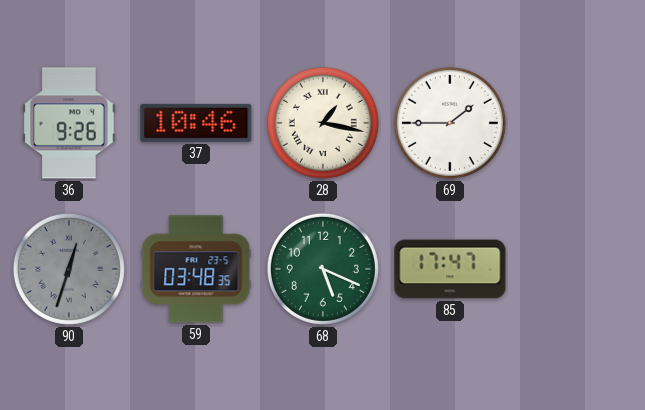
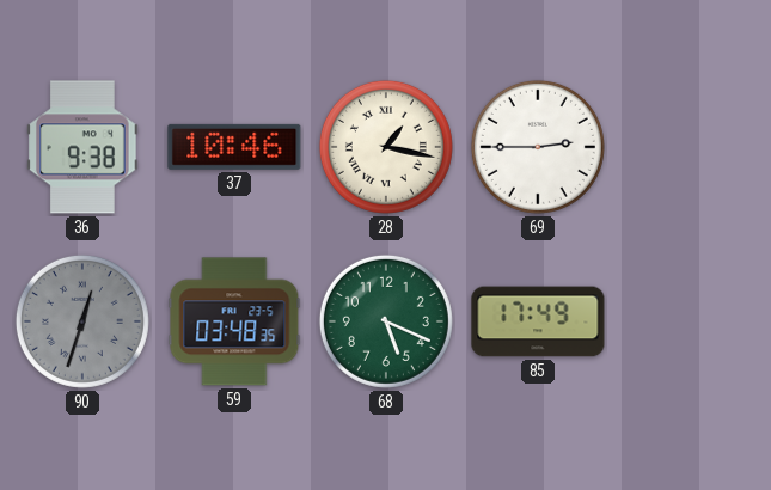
36: 9:26 -> 9:38 (82, 147)
69: 1:45 -> 2:45 (538, 147)
85: 17:47 -> 17:49 (538, 321)
